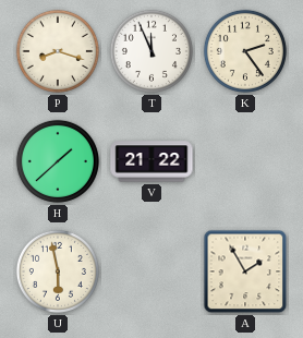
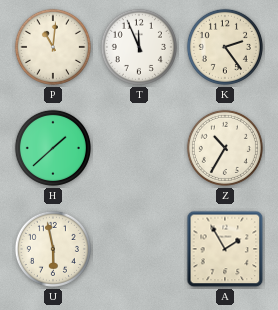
P: 8:18 -> 11:01 (53, 47)
V: 21:22 -> none (152, 161)
Z: none -> 10:35 (225, 148)
